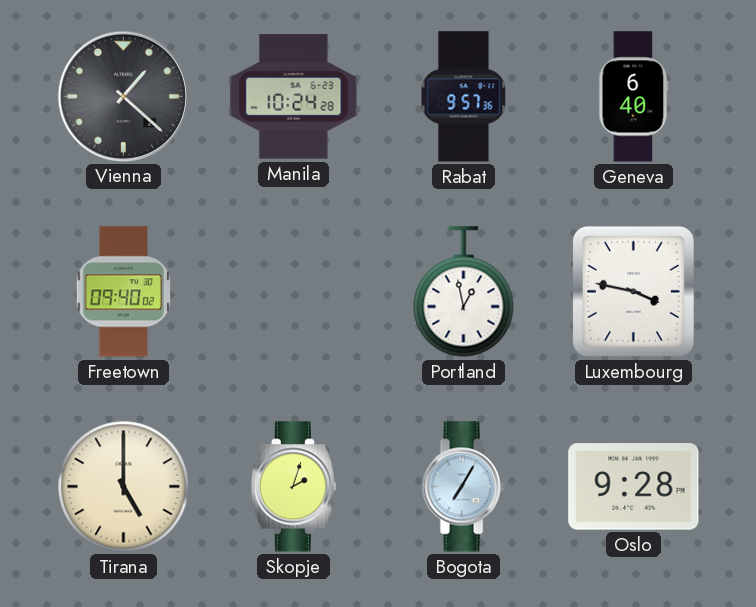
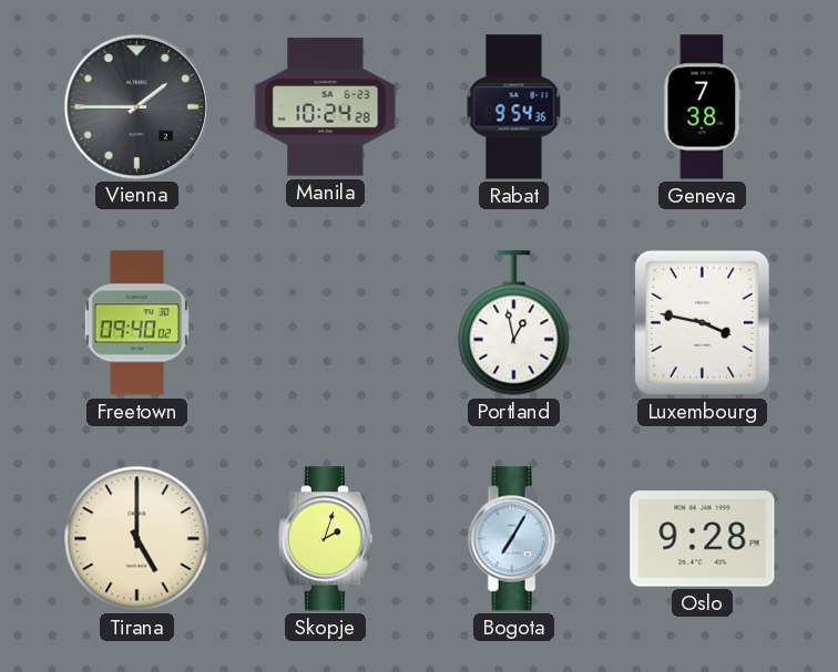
Vienna: 1:22 -> 1:45 (136, 106)
Rabat: 9:57 -> 9:54 (514, 107)
Geneva: 6:40 -> 7:38 (703, 107)
